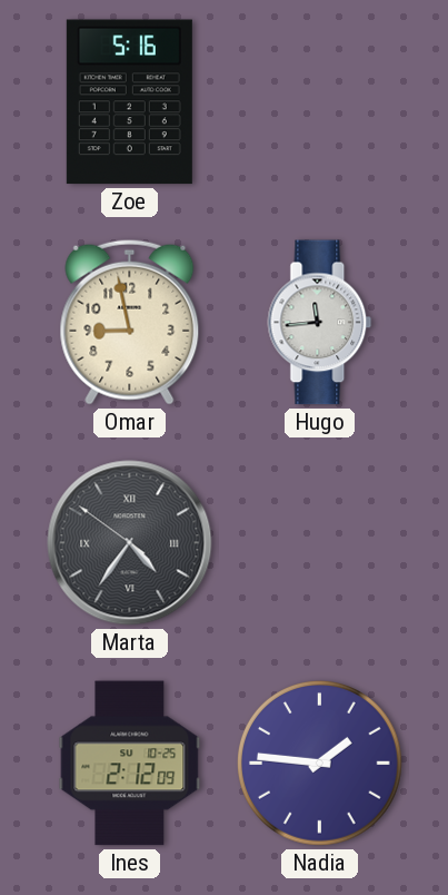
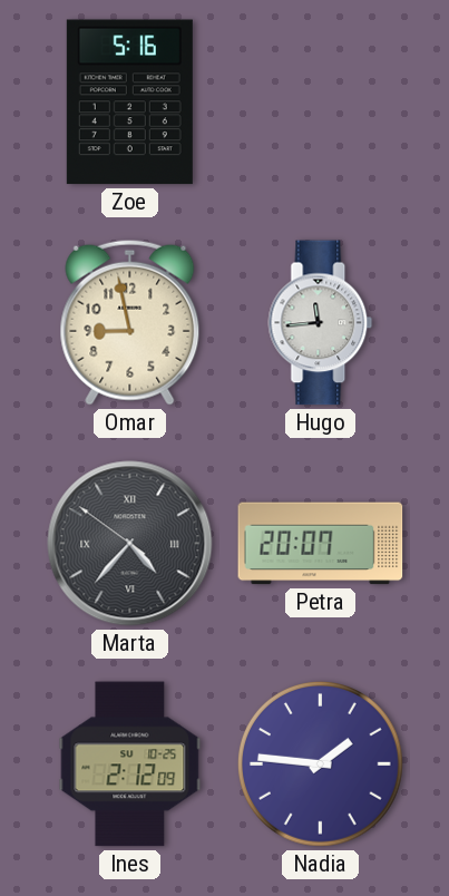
Marta: 4:35 -> 4:36 (130, 544)
Petra: none -> 20:07 (321, 544)
